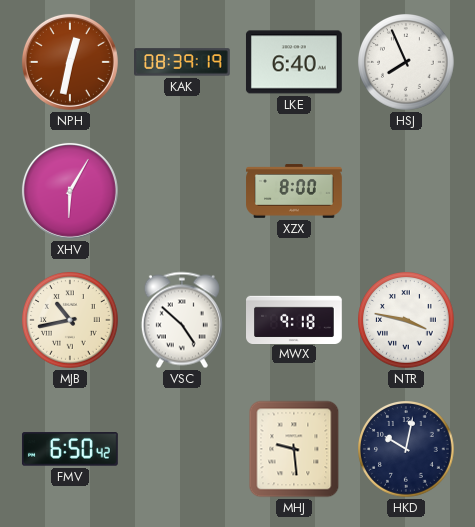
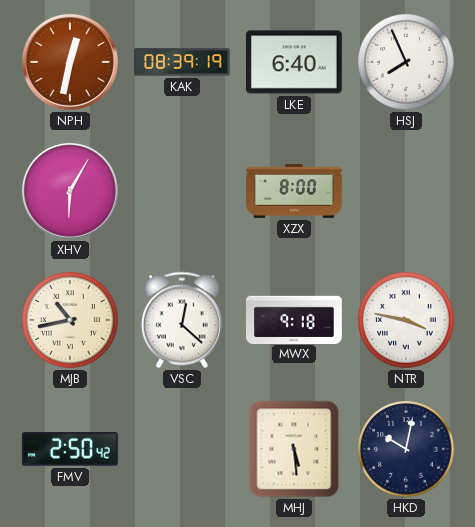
VSC: 4:52 -> 12:22 (182, 320)
FMV: 6:50 -> 2:50 (70, 449)
MHJ: 9:29 -> 5:29 (294, 449)
